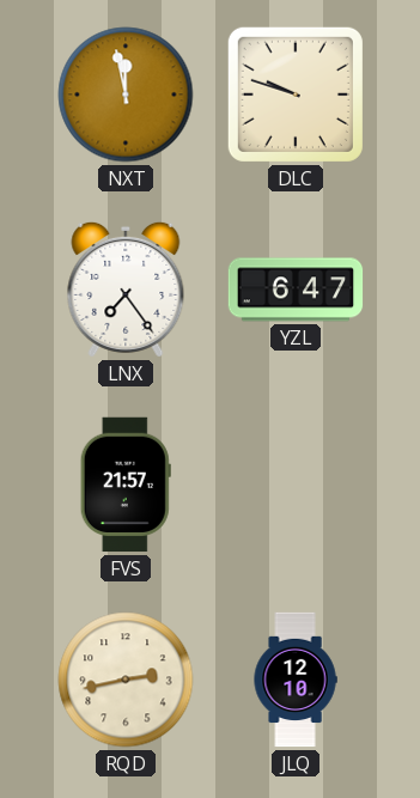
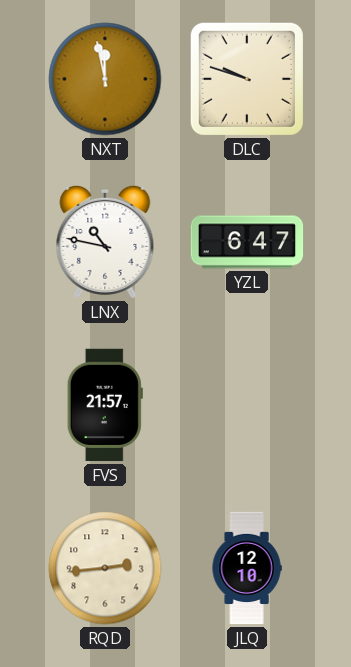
LNX: 7:24 -> 10:47 (105, 242)
RQD: 2:43 -> 2:44 (105, 568)
